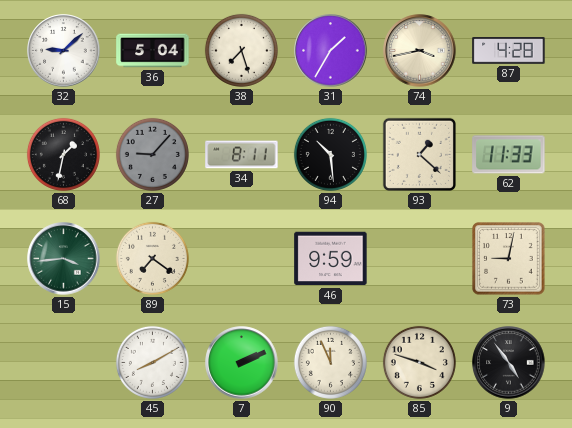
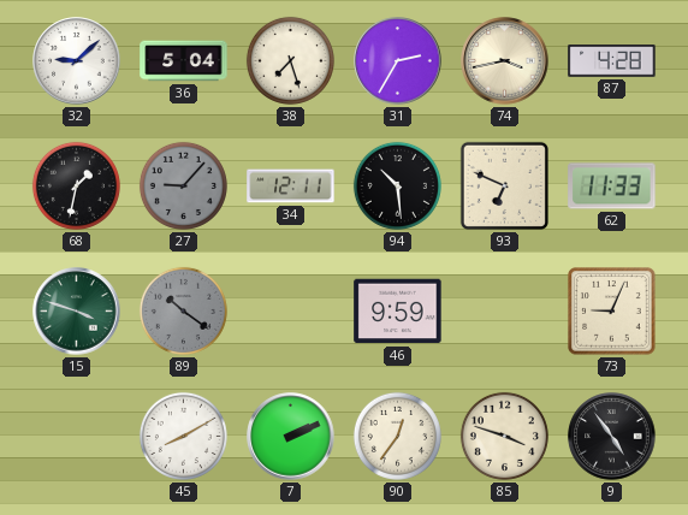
31: 1:35 -> 2:35 (398, 61)
34: 8:11 -> 12:11 (291, 187)
93: 1:22 -> 6:49 (504, 185)
15: 3:44 -> 3:48 (77, 312)
89: 7:21 -> 10:21 (183, 310)
89 dial: cream -> grey (183, 310)
73: 9:02 -> 9:04 (612, 312)
90: 11:56 -> 12:36 (397, 436)
